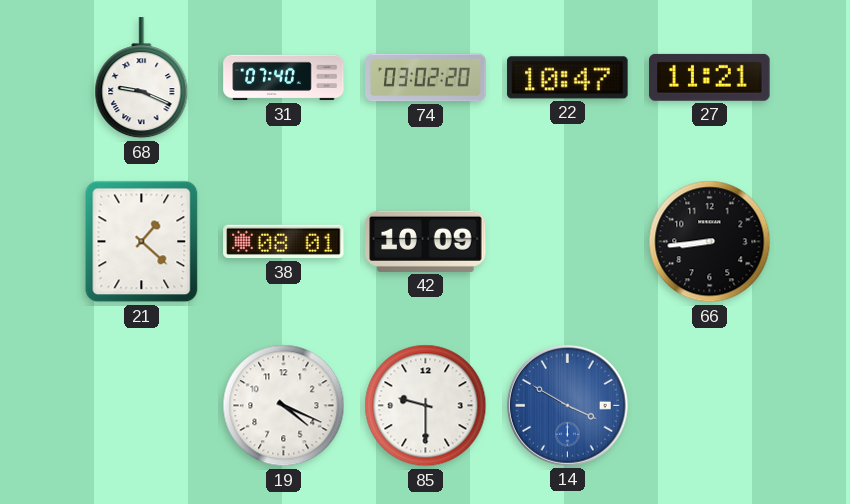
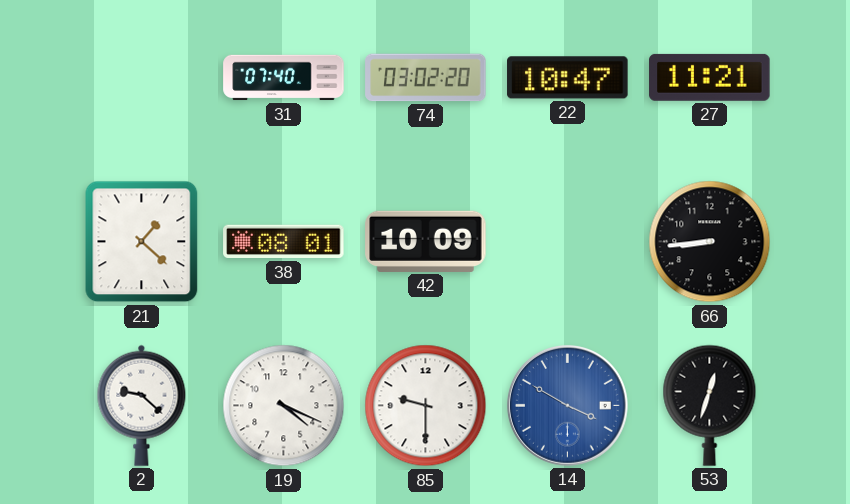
68: 9:19 -> none (142, 78)
2: none -> 9:22 (142, 405)
53: none -> 12:33 (710, 405)
